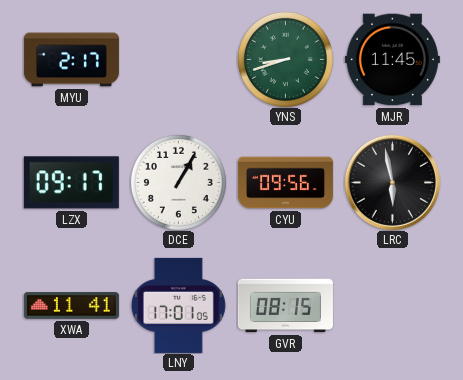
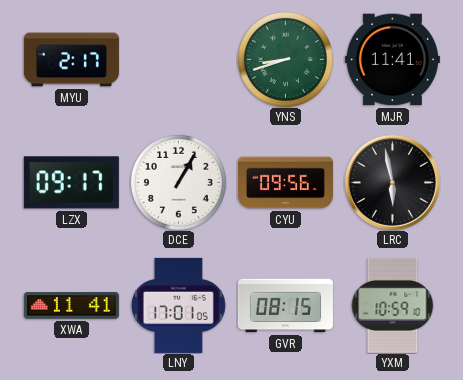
MJR: 11:45 -> 11:41 (392, 60)
YXM: none -> 10:59 (393, 305)
